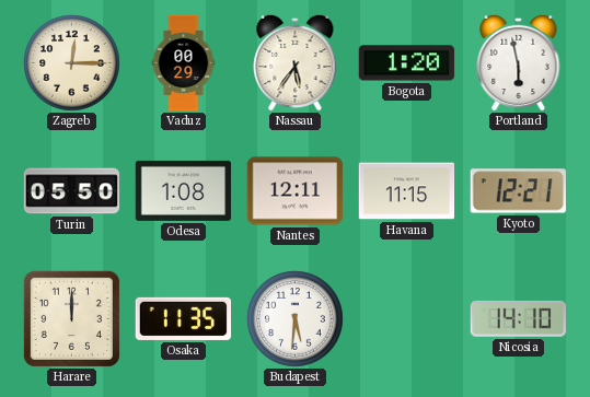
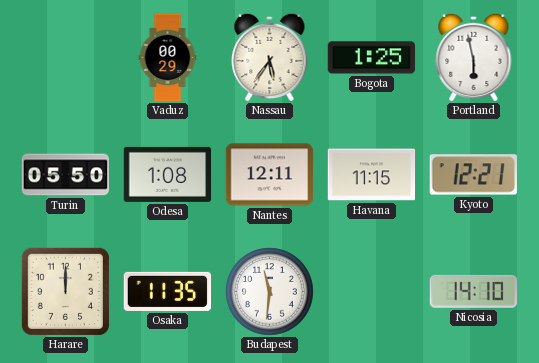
Zagreb: 12:15 -> none (72, 63)
Bogota: 1:20 -> 1:25 (372, 58)
Budapest: 5:31 -> 11:31 (270, 292)
